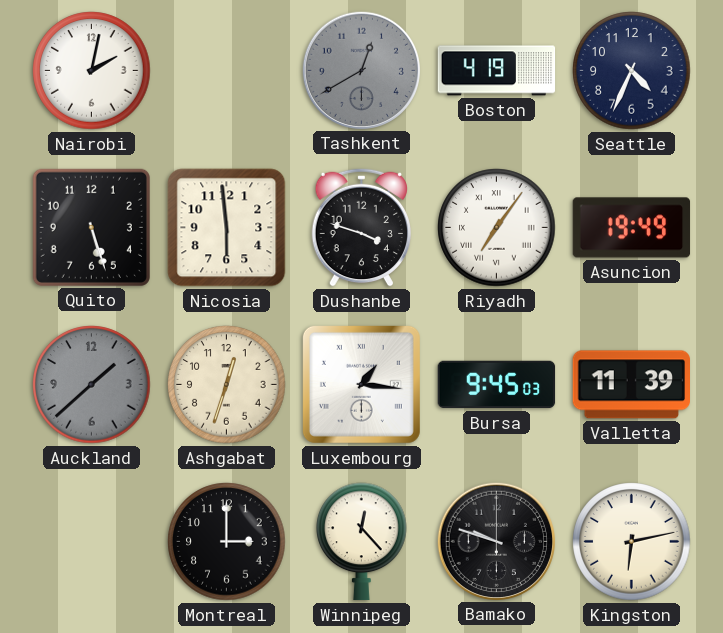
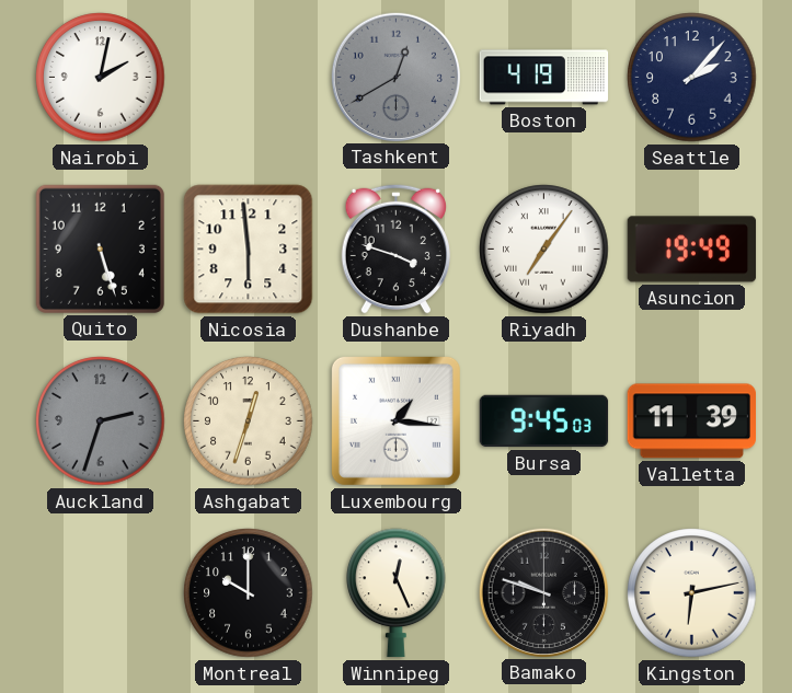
Seattle: 4:34 -> 2:07 (692, 78)
Auckland: 1:38 -> 2:33 (101, 421)
Montreal: 3:00 -> 10:00 (249, 593)
Winnipeg: 12:23 -> 12:26 (397, 593)
